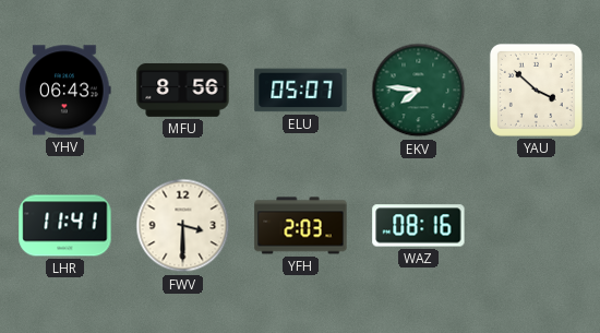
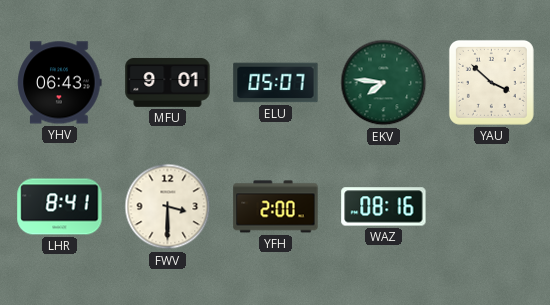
MFU: 8:56 -> 9:01 (168, 82)
LHR: 11:41 -> 8:41 (60, 207)
YFH: 2:03 -> 2:00 (276, 207)
